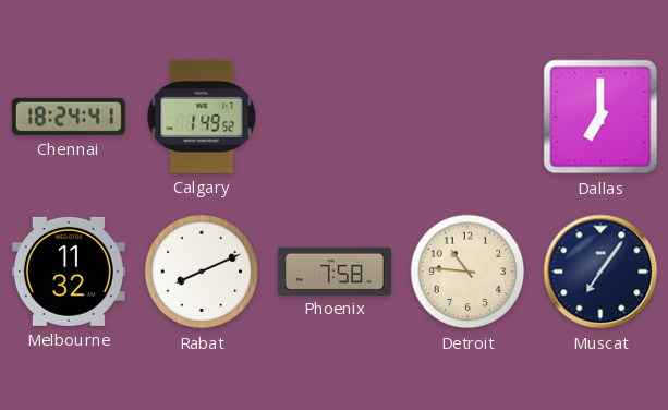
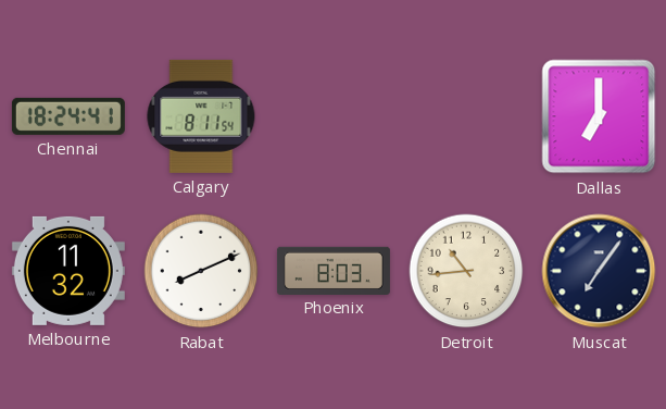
Calgary: 1:49 -> 8:11 (201, 116)
Phoenix: 7:58 -> 8:03 (334, 270)
Detroit: 10:46 -> 10:44 (466, 271)
